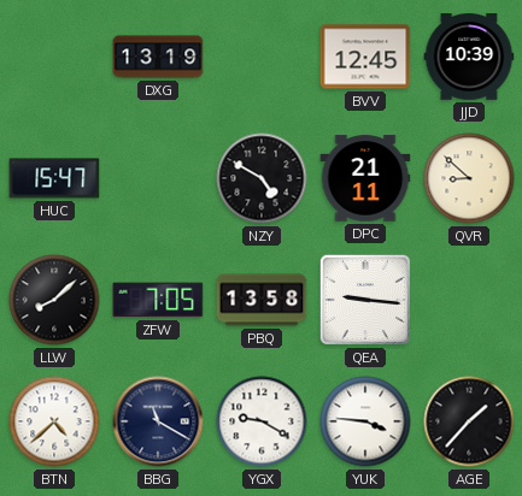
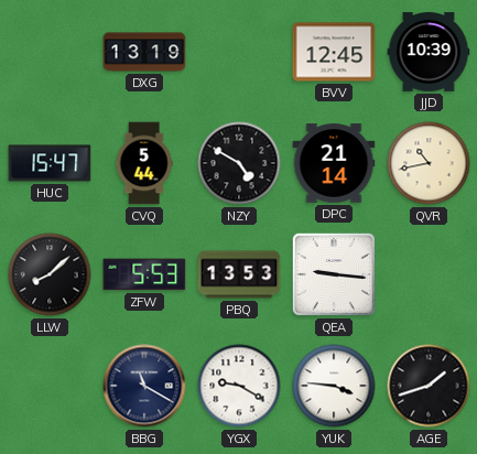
CVQ: none -> 5:44 (144, 163)
DPC: 21:11 -> 21:14 (334, 163)
QVR: 8:52 -> 10:43 (429, 163)
ZFW: 7:05 -> 5:53 (144, 274)
PBQ: 13:58 -> 13:53 (239, 274)
BTN: 4:38 -> none (54, 421)
AGE: 1:37 -> 1:42 (429, 386)
